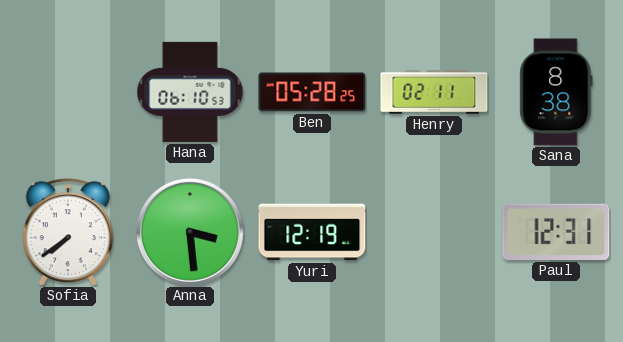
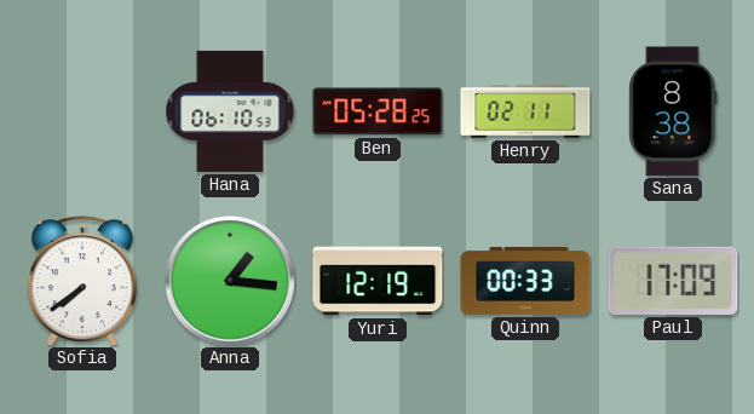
Anna: 3:29 -> 1:16 (230, 281)
Quinn: none -> 00:33 (525, 281)
Paul: 12:31 -> 17:09 (673, 281)
